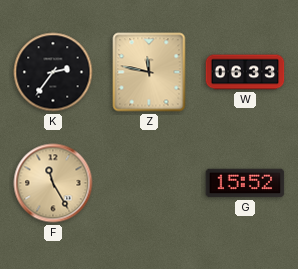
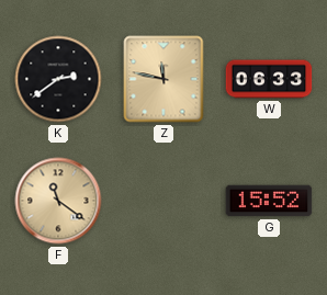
K: 2:36 -> 2:39 (58, 79)
F: 11:25 -> 11:21 (58, 201)
